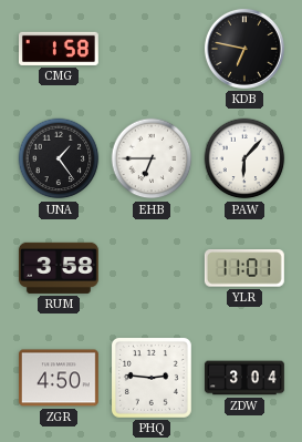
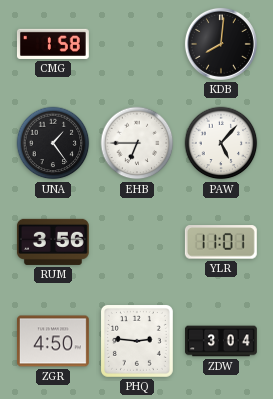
KDB: 6:47 -> 8:01 (221, 44)
PAW: 6:07 -> 5:07 (221, 143)
RUM: 3:58 -> 3:56 (53, 242)
